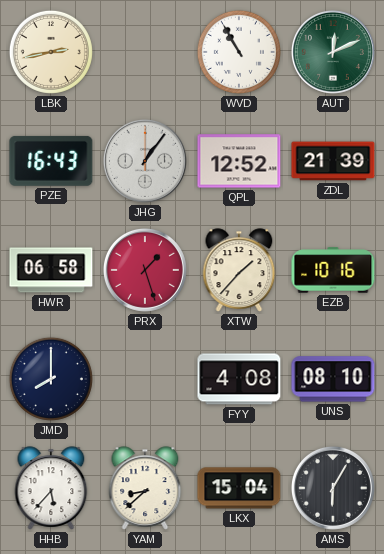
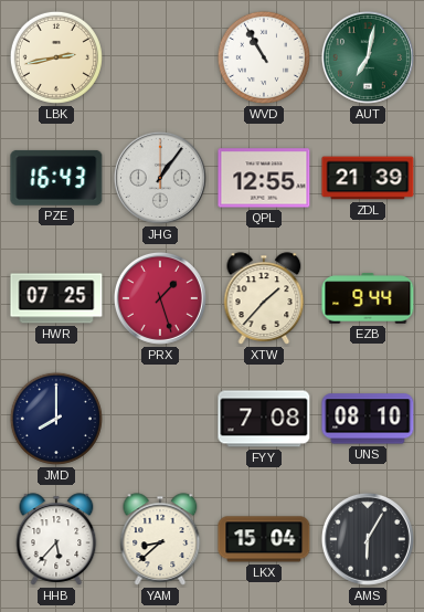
AUT: 12:11 -> 7:02 (368, 57)
QPL: 12:52 -> 12:55 (264, 178)
HWR: 06:58 -> 07:25 (56, 298)
EZB: 10:16 -> 9:44 (368, 298)
FYY: 4:08 -> 7:08 (264, 419)
